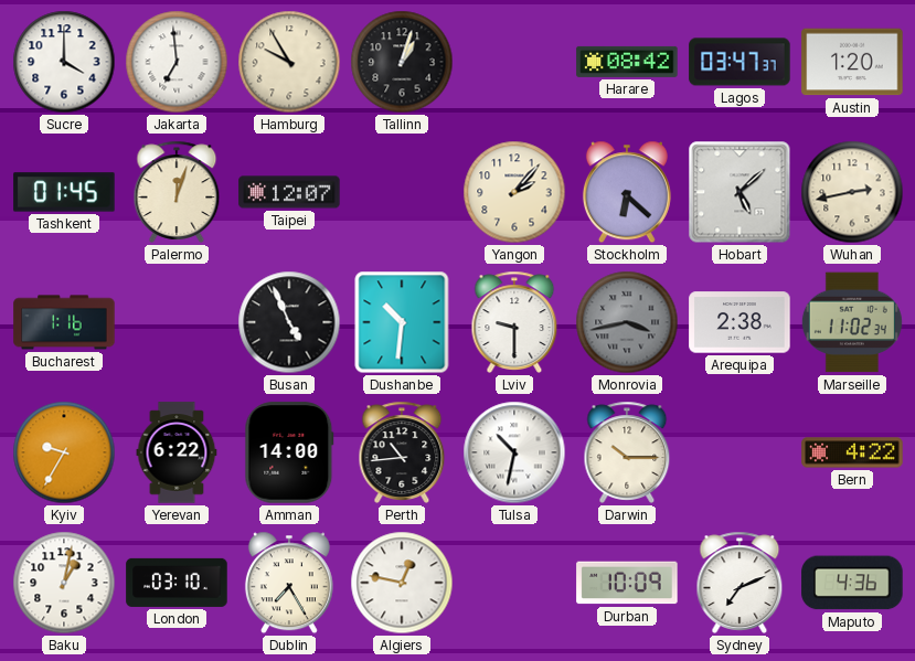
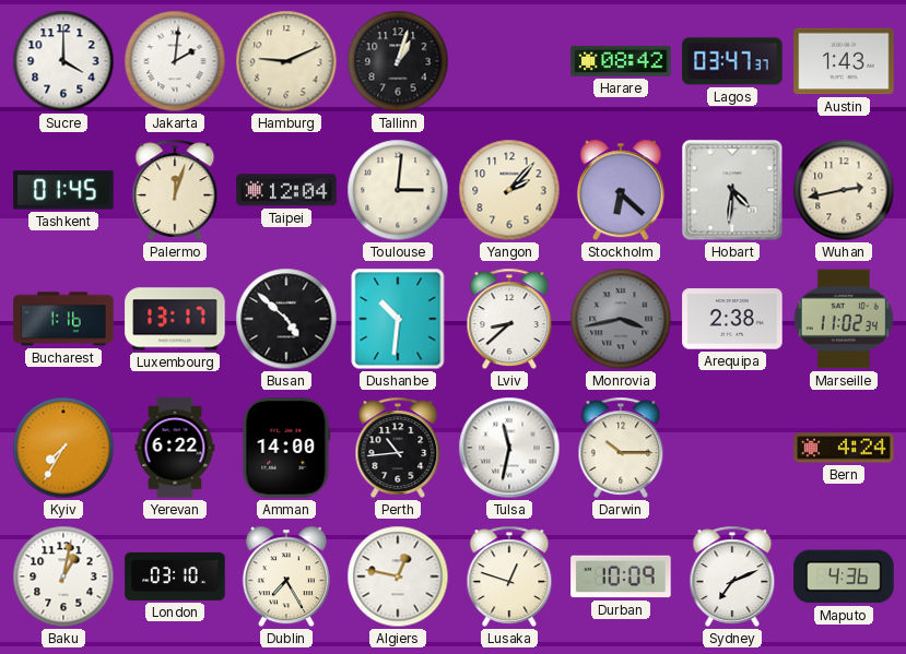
Jakarta: 6:59 -> 2:01 (175, 61)
Hamburg: 9:55 -> 9:11 (286, 61)
Austin: 1:20 -> 1:43 (844, 61)
Taipei: 12:07 -> 12:04 (286, 190)
Toulouse: none -> 3:01 (398, 190)
Hobart: 5:08 -> 4:31 (732, 190)
Luxembourg: none -> 13:17 (175, 319)
Busan: 4:56 -> 4:52 (286, 319)
Lviv: 9:30 -> 8:38 (509, 319)
Kyiv: 9:35 -> 7:35 (63, 448)
Tulsa: 10:32 -> 11:32 (509, 448)
Bern: 4:22 -> 4:24 (844, 448)
Lusaka: none -> 12:48 (509, 576)
